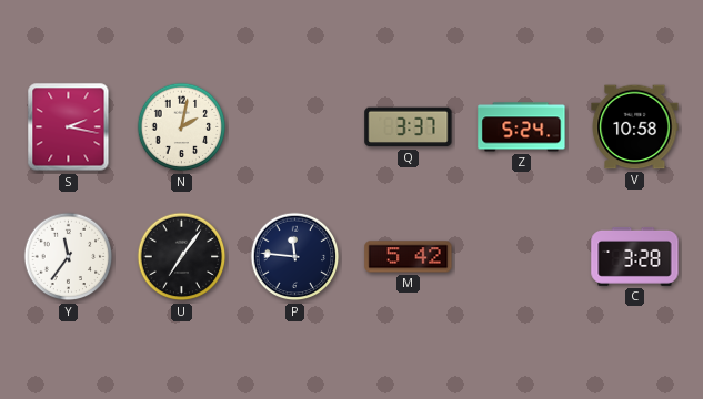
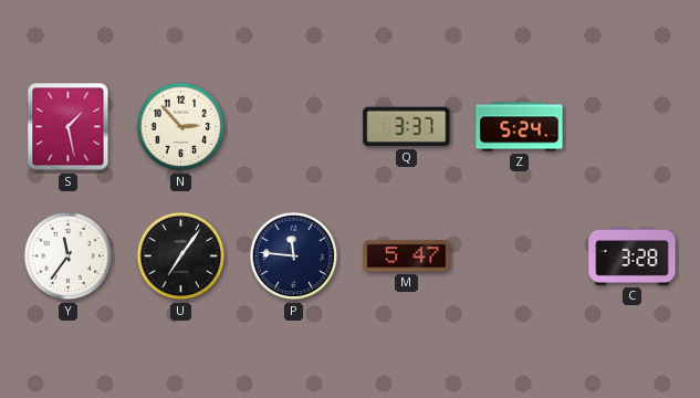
S: 2:17 -> 1:28 (69, 127)
N: 2:02 -> 2:53 (181, 127)
V: 10:58 -> none (635, 127)
M: 5:42 -> 5:47 (407, 256)
